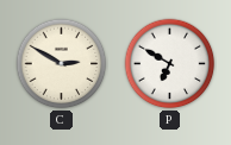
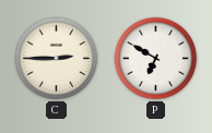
C: 2:50 -> 2:45 (57, 59)
